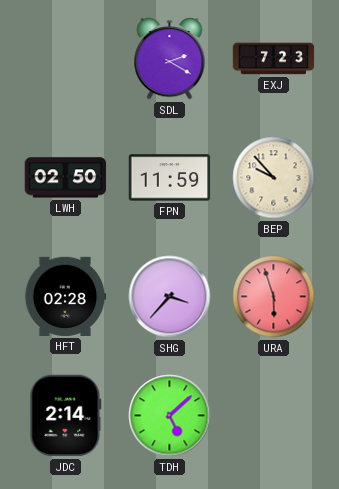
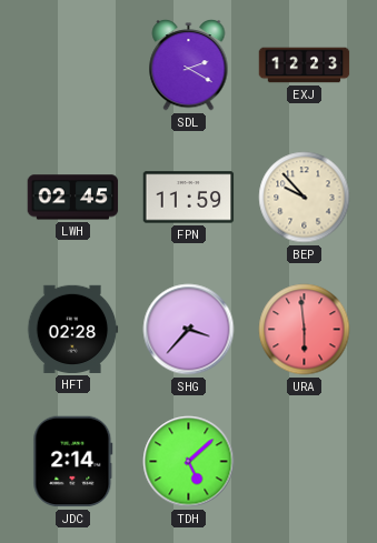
EXJ: 7:23 -> 12:23 (305, 66)
LWH: 02:50 -> 02:45 (73, 198)
URA: 5:57 -> 5:59 (305, 330)
